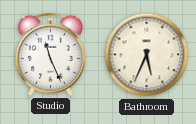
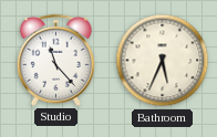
Studio: 11:26 -> 11:23 (55, 60)
